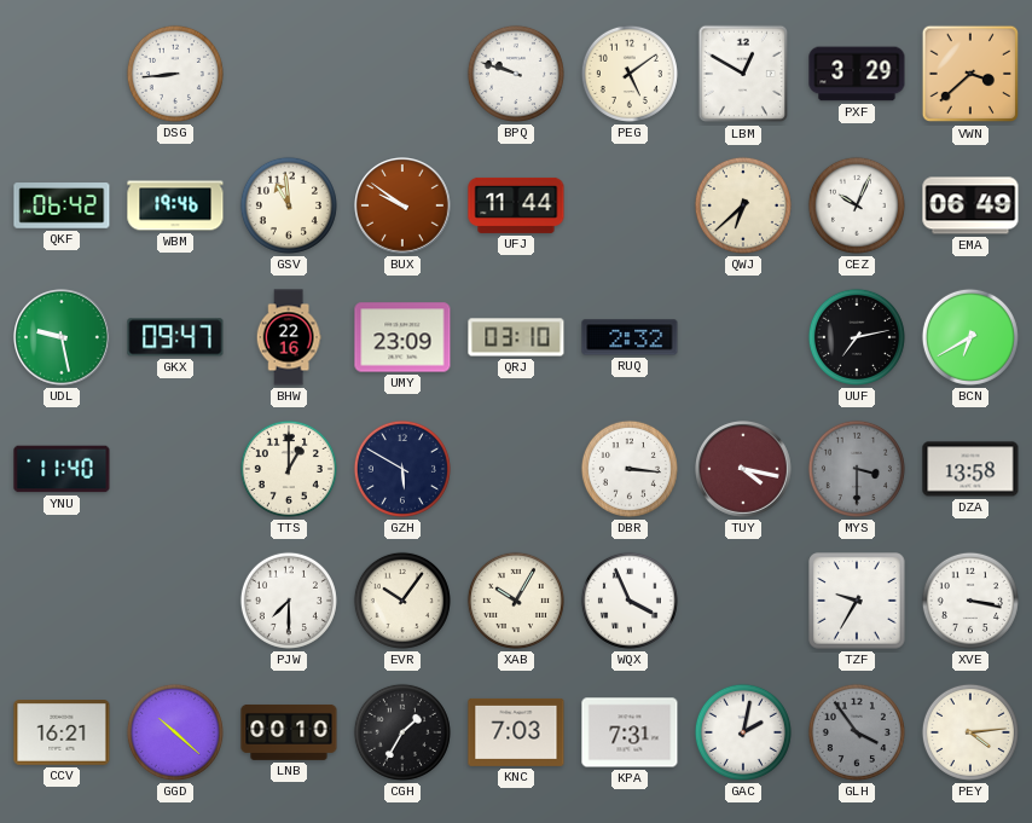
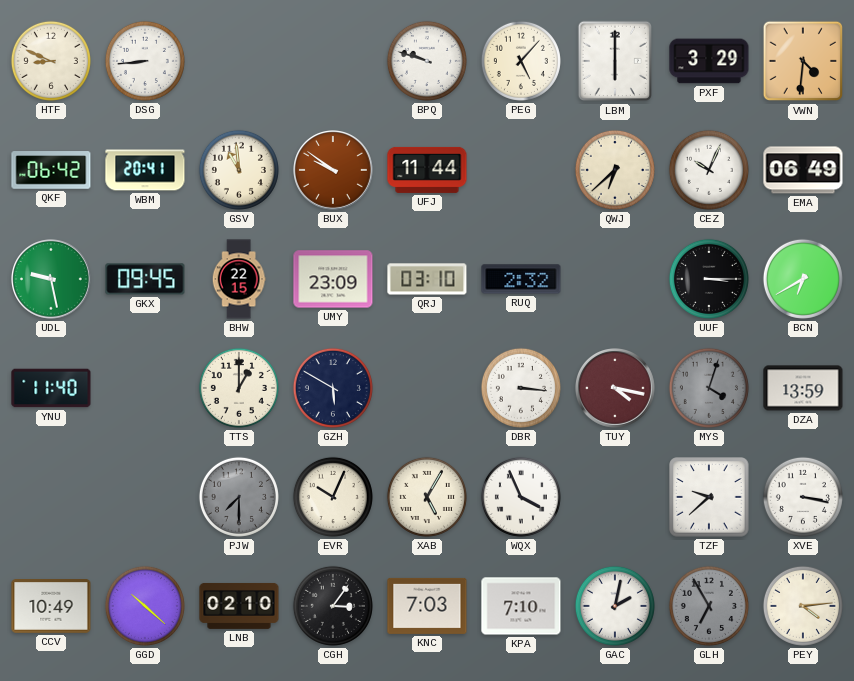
HTF: none -> 8:49 (51, 61)
PEG: 5:09 -> 5:07 (521, 61)
LBM: 12:50 -> 6:00 (614, 61)
VWN: 3:38 -> 4:31 (803, 61)
WBM: 19:46 -> 20:41 (145, 170)
GKX: 09:47 -> 09:45 (145, 279)
BHW: 22:16 -> 22:15 (239, 279)
UUF: 7:13 -> 3:15 (709, 279)
MYS: 3:30 -> 4:03 (709, 388)
DZA: 13:58 -> 13:59 (803, 388)
PJW dial: white -> grey (239, 497)
EVR: 10:06 -> 10:04 (333, 497)
XAB: 10:05 -> 5:05 (427, 497)
TZF: 9:35 -> 9:38 (709, 497)
CCV: 16:21 -> 10:49 (51, 607)
LNB: 00:10 -> 02:10 (239, 606)
CGH: 1:35 -> 3:06 (333, 606)
KPA: 7:31 -> 7:10 (521, 606)
GLH: 3:54 -> 6:55 (709, 606)
